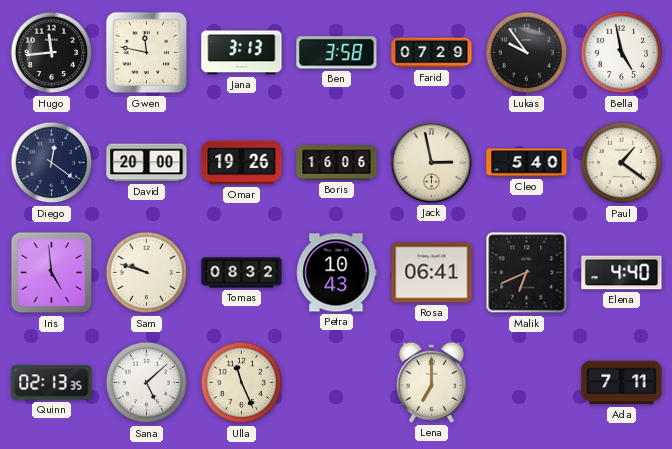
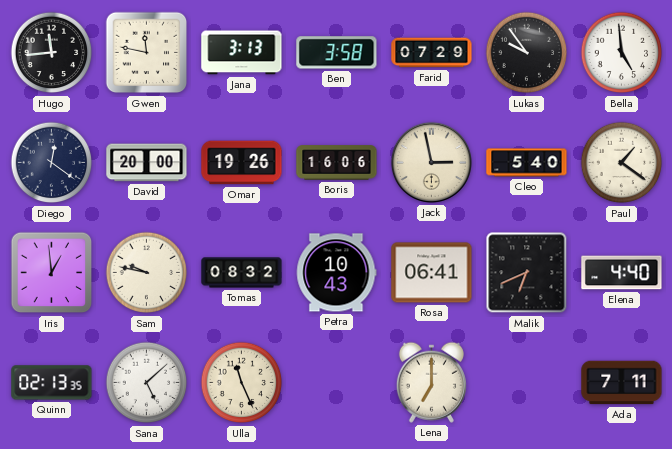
Bella: 4:58 -> 4:59 (622, 53)
Iris: 4:59 -> 12:59 (52, 273)
Sam: 9:48 -> 9:47 (147, 273)
